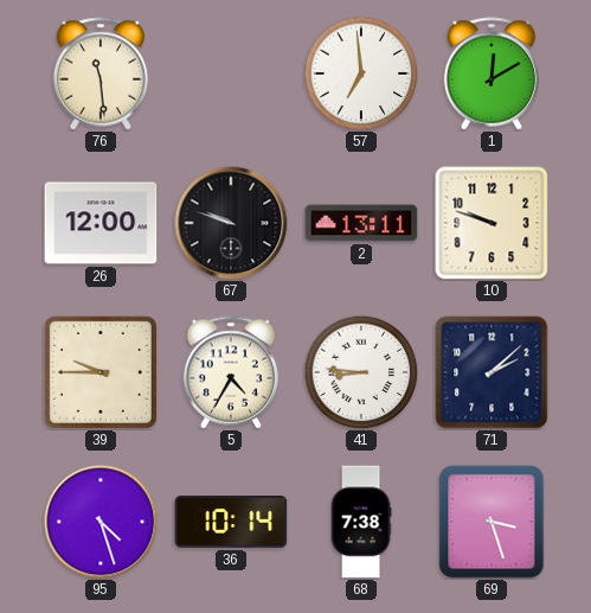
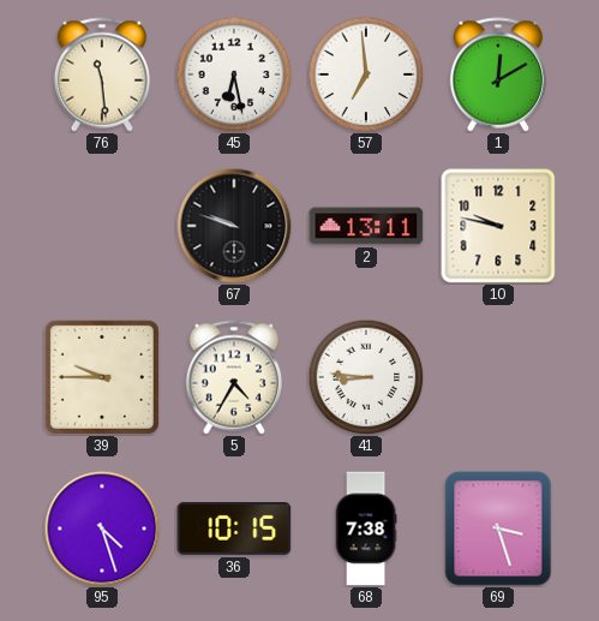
45: none -> 6:28 (234, 74)
26: 12:00 -> none (101, 223)
10: 9:48 -> 9:47 (498, 226)
71: 2:08 -> none (492, 372)
36: 10:14 -> 10:15 (234, 530)
